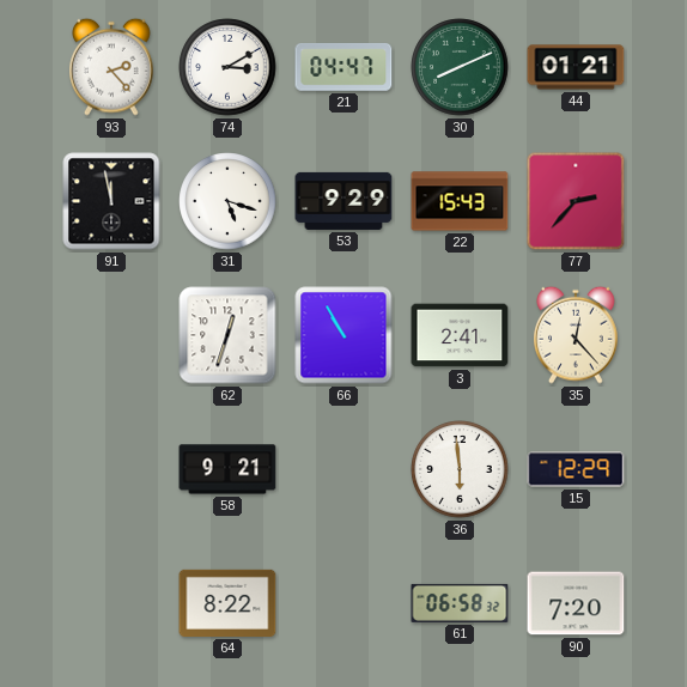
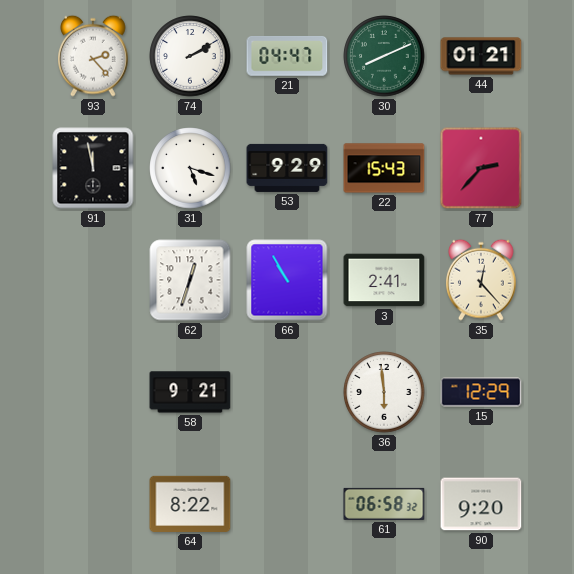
74: 3:10 -> 2:10 (190, 56)
90: 7:20 -> 9:20 (481, 504)
